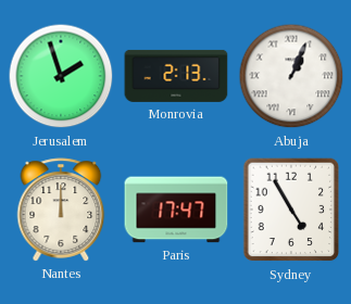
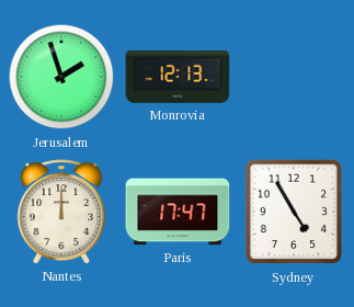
Monrovia: 2:13 -> 12:13 (178, 77)
Abuja: 1:04 -> none (291, 76)
